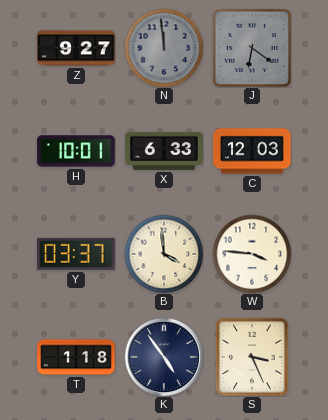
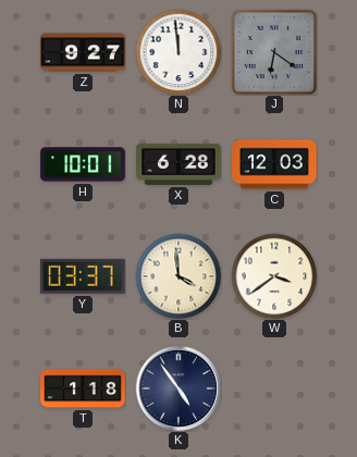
N dial: grey -> white (178, 52)
X: 6:33 -> 6:28 (178, 164)
W: 3:46 -> 3:39 (274, 276)
S: 3:26 -> none (252, 357)
